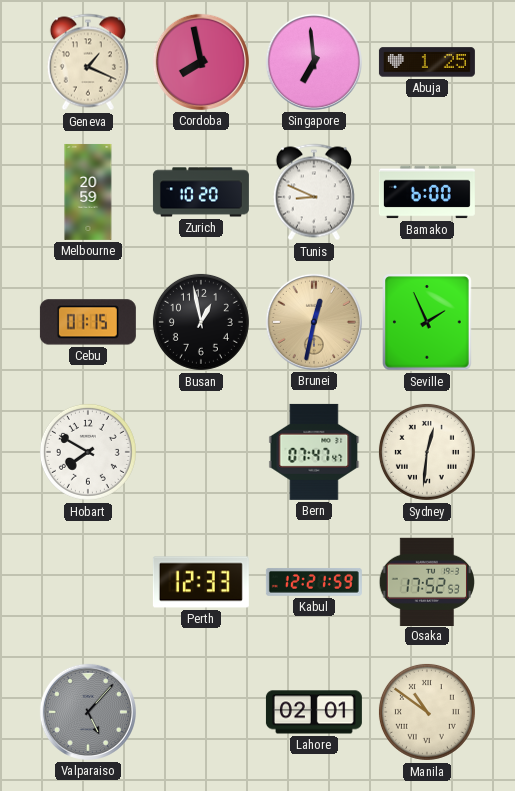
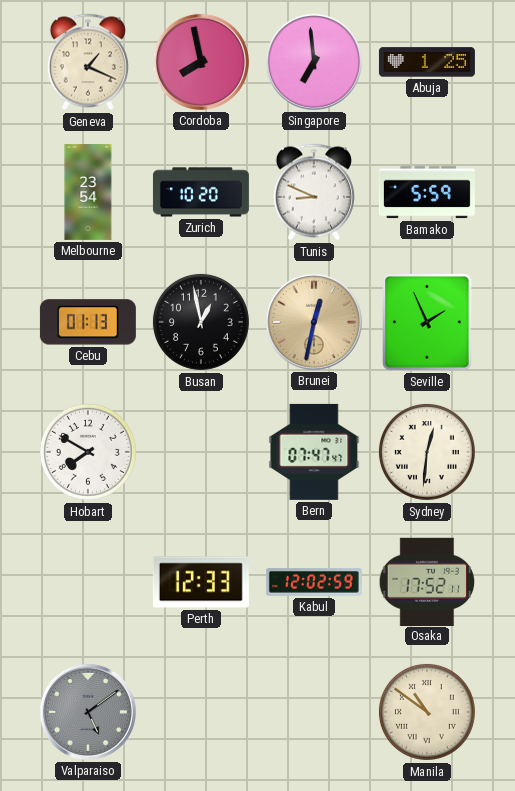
Melbourne: 20:59 -> 23:54 (88, 192)
Bamako: 6:00 -> 5:59 (427, 192)
Cebu: 01:15 -> 01:13 (88, 322)
Kabul: 12:21 -> 12:02 (314, 582)
Osaka: 17:52:53 -> 17:52:11 (427, 581)
Valparaiso: 5:07 -> 5:09 (88, 712)
Lahore: 02:01 -> none (314, 712)
